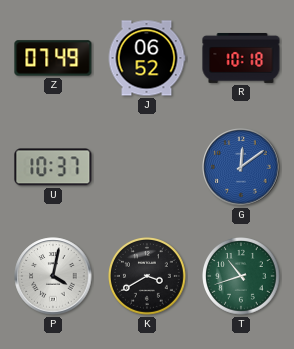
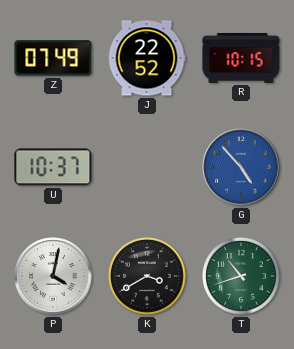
J: 06:52 -> 22:52 (147, 58)
R: 10:18 -> 10:15 (241, 58)
G: 12:09 -> 4:53 (241, 167)
